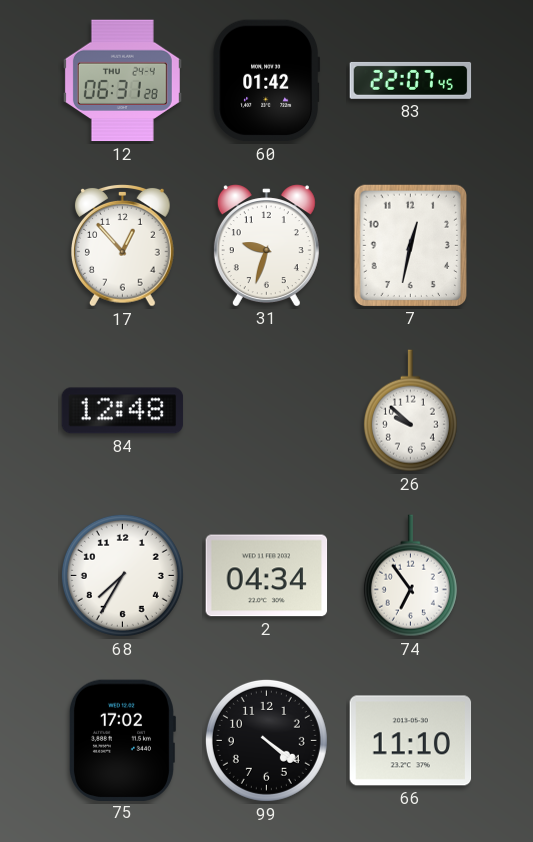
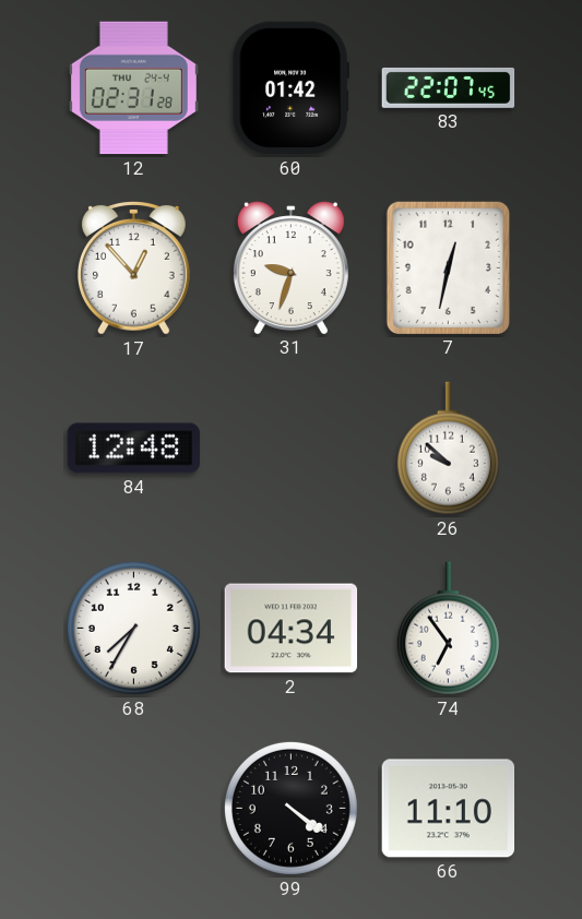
12: 06:31 -> 02:31 (133, 88)
75: 17:02 -> none (122, 740)
